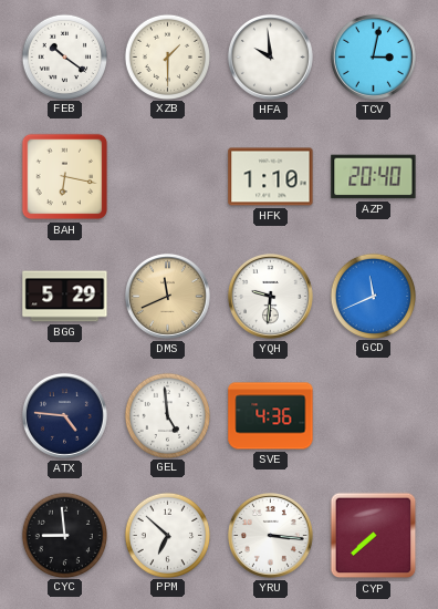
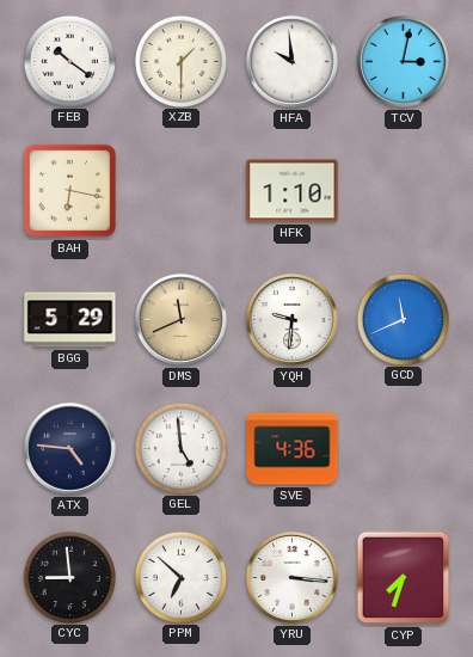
AZP: 20:40 -> none (374, 177)
CYP: 7:38 -> 7:33 (404, 578)
